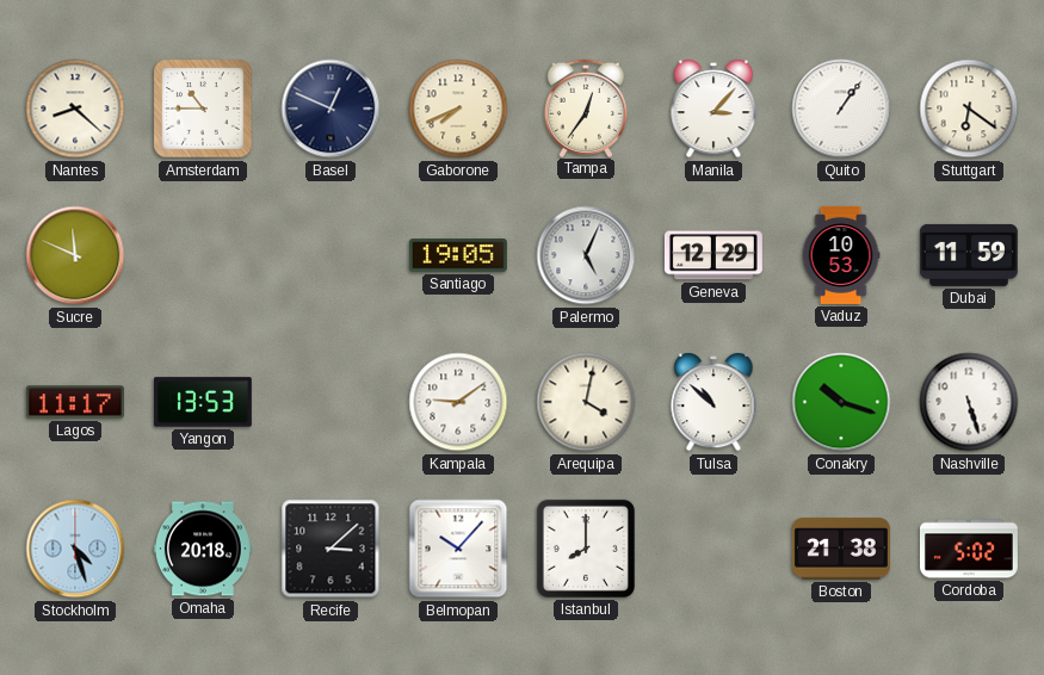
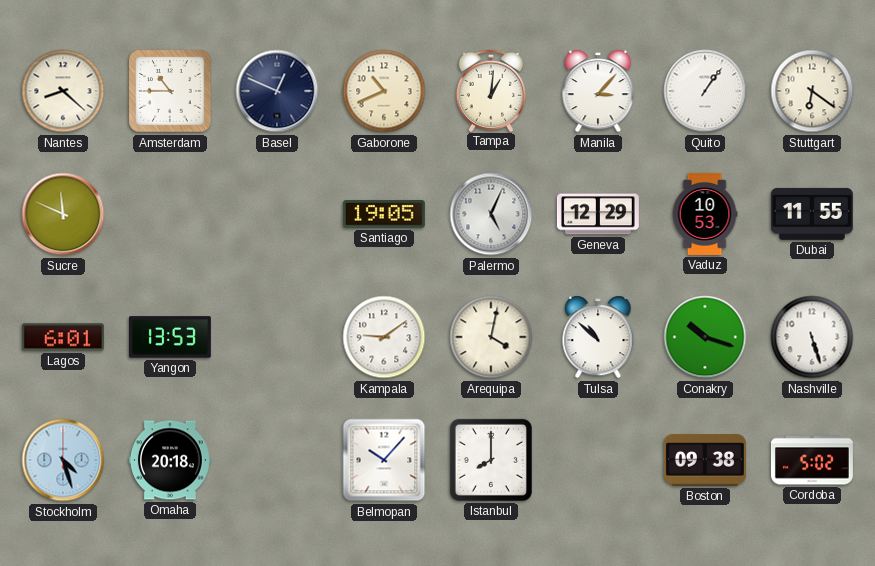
Gaborone: 7:41 -> 10:41 (384, 91)
Tampa: 12:36 -> 1:01 (490, 90)
Dubai: 11:59 -> 11:55 (812, 214)
Lagos: 11:17 -> 6:01 (63, 337)
Recife: 3:08 -> none (331, 549)
Boston: 21:38 -> 09:38 (705, 460)
